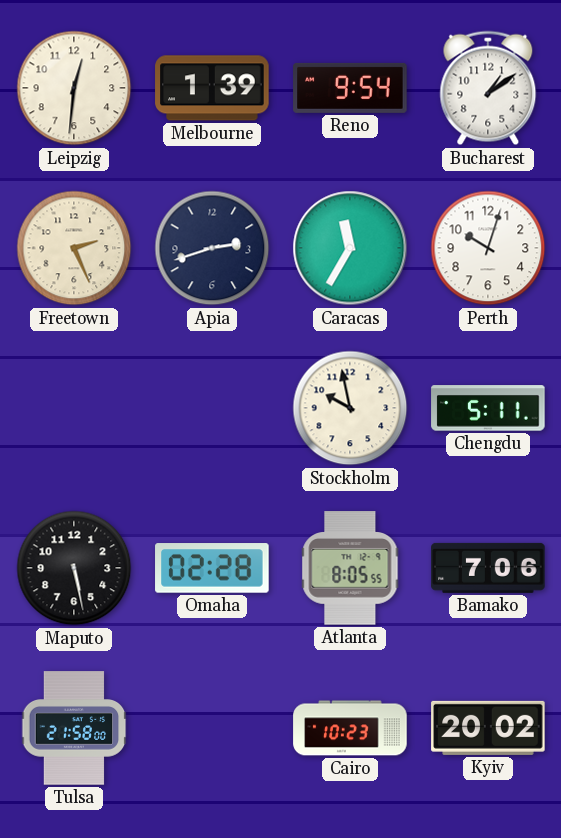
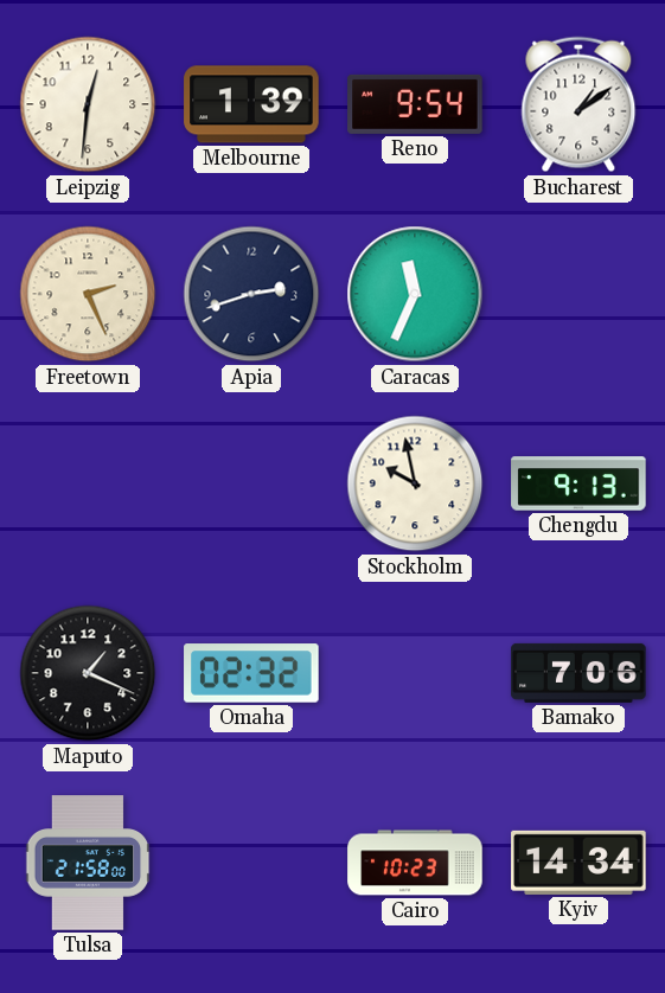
Caracas: 11:35 -> 11:34 (415, 294)
Perth: 10:03 -> none (488, 248)
Chengdu: 5:11 -> 9:13 (578, 483)
Maputo: 5:28 -> 1:19 (88, 673)
Omaha: 02:28 -> 02:32 (251, 673)
Atlanta: 8:05 -> none (350, 568)
Kyiv: 20:02 -> 14:34 (578, 863)
